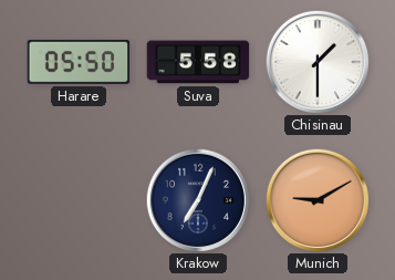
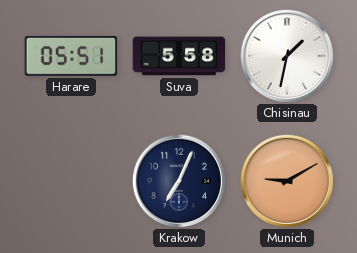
Harare: 05:50 -> 05:51 (71, 56)
Chisinau: 1:30 -> 1:32 (286, 55)
